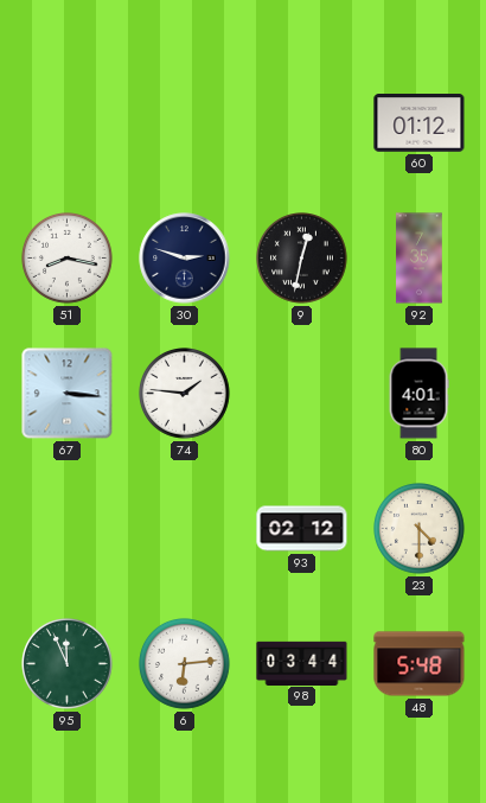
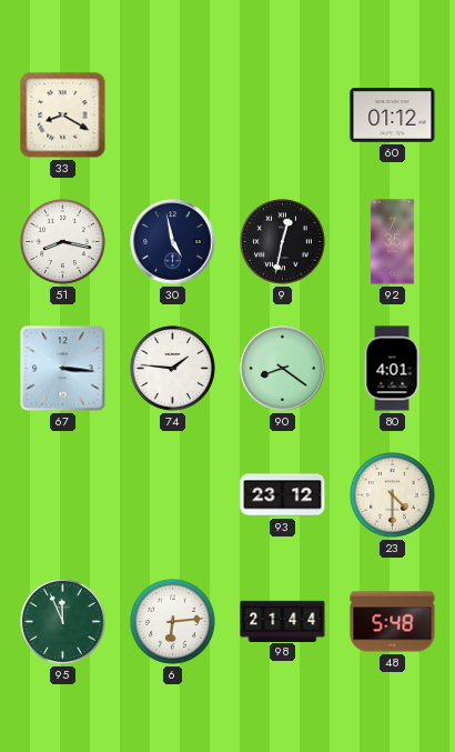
33: none -> 8:20 (63, 116)
30: 2:48 -> 4:58 (173, 242)
90: none -> 8:21 (283, 369)
93: 02:12 -> 23:12 (283, 495)
98: 03:44 -> 21:44 (283, 621)
